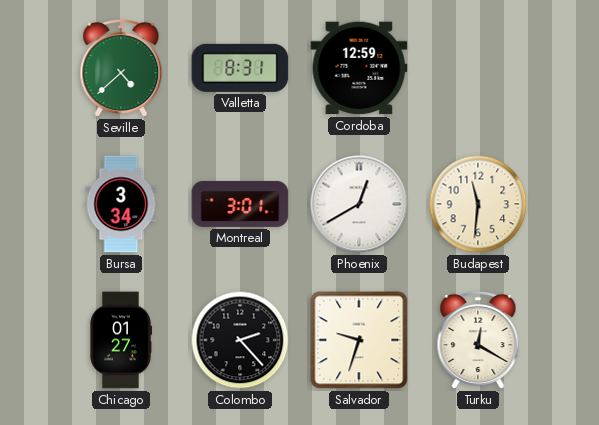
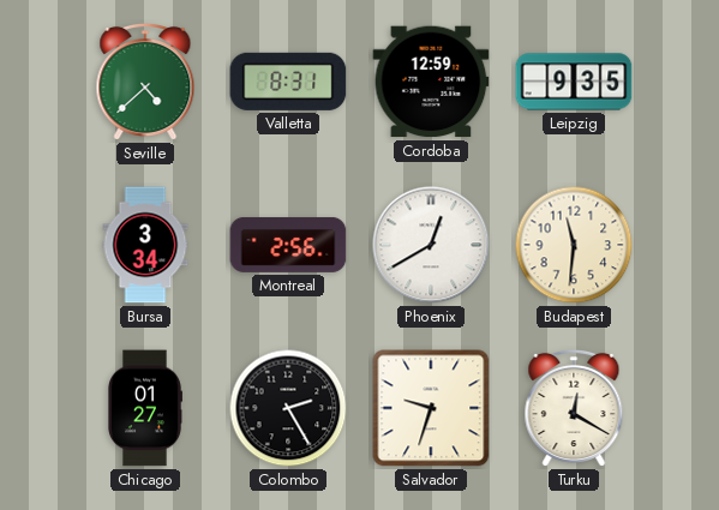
Leipzig: none -> 9:35 (574, 82)
Montreal: 3:01 -> 2:56 (288, 245)
Colombo: 2:23 -> 2:25 (288, 408)
